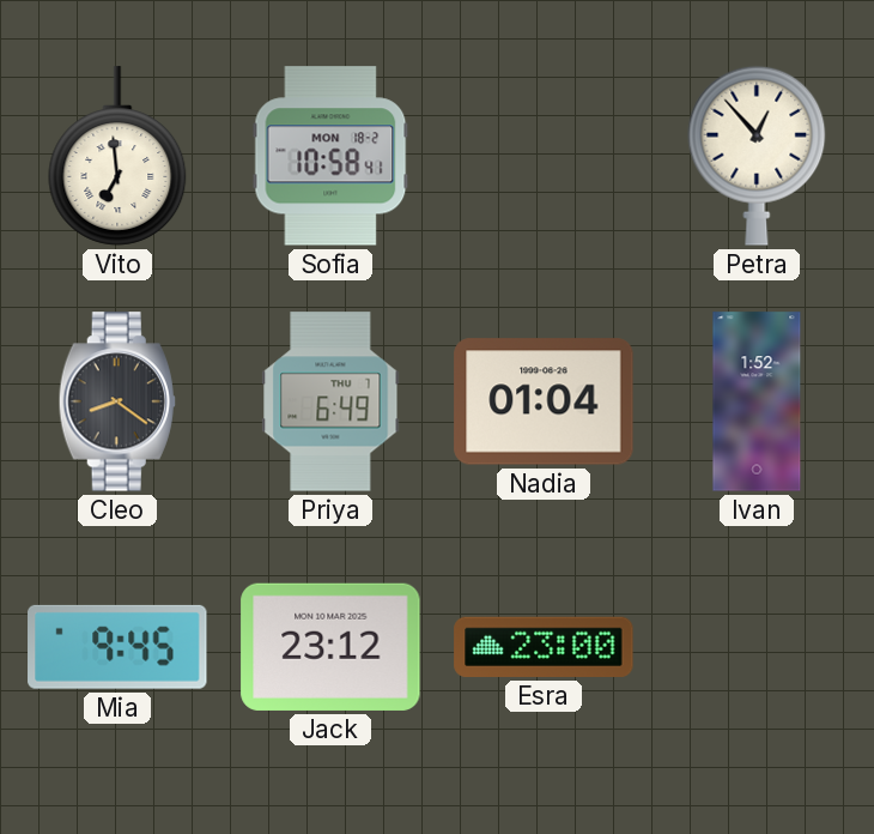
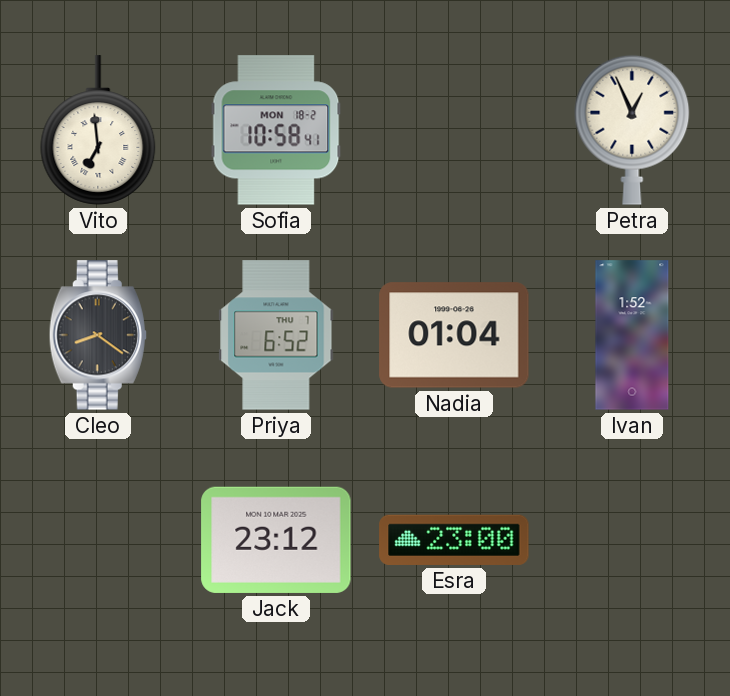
Petra: 12:53 -> 12:56 (632, 130)
Priya: 6:49 -> 6:52 (276, 335)
Mia: 9:45 -> none (117, 647)
